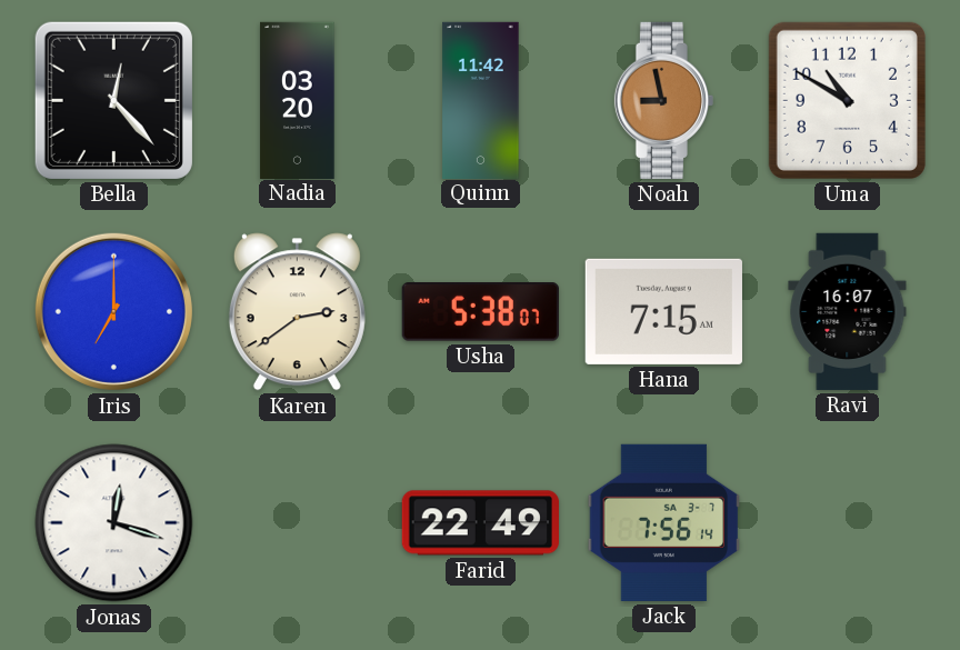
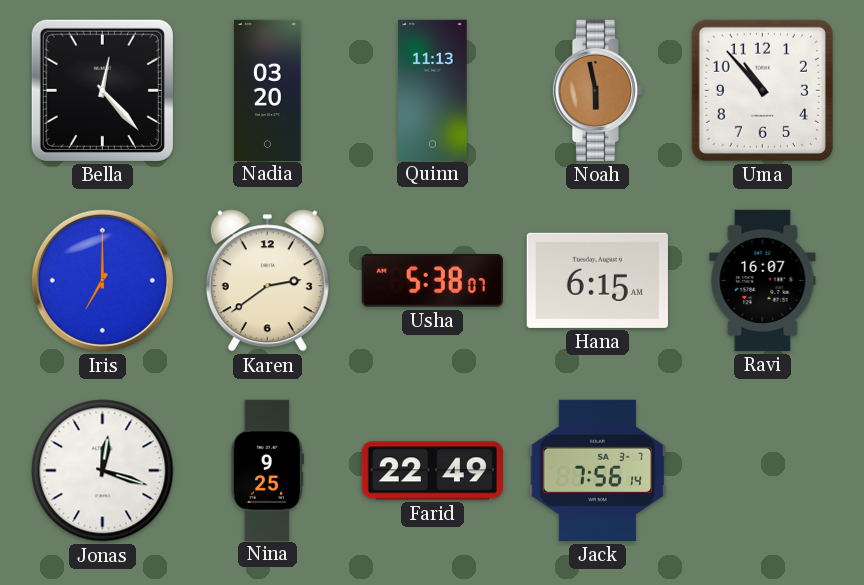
Quinn: 11:42 -> 11:13 (433, 90)
Noah: 8:58 -> 5:58 (597, 90)
Uma: 10:50 -> 10:53 (762, 90)
Hana: 7:15 -> 6:15 (597, 280)
Nina: none -> 9:25 (267, 470)
